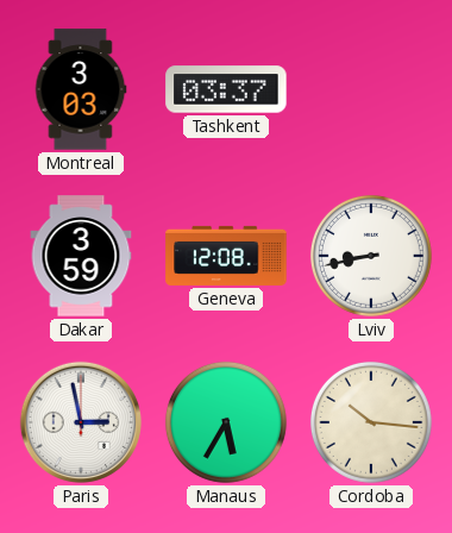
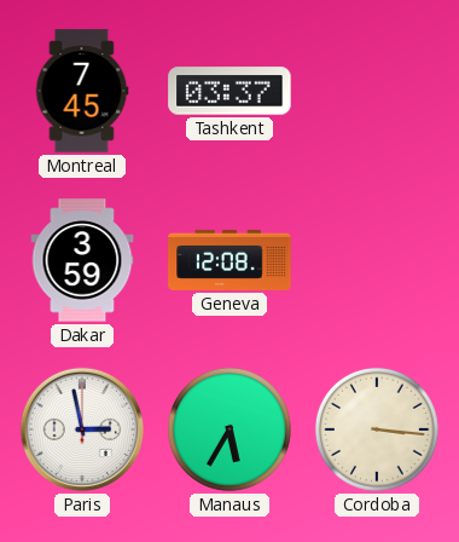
Montreal: 3:03 -> 7:45 (82, 91)
Lviv: 8:43 -> none (371, 256)
Cordoba: 10:16 -> 3:16 (377, 429)
